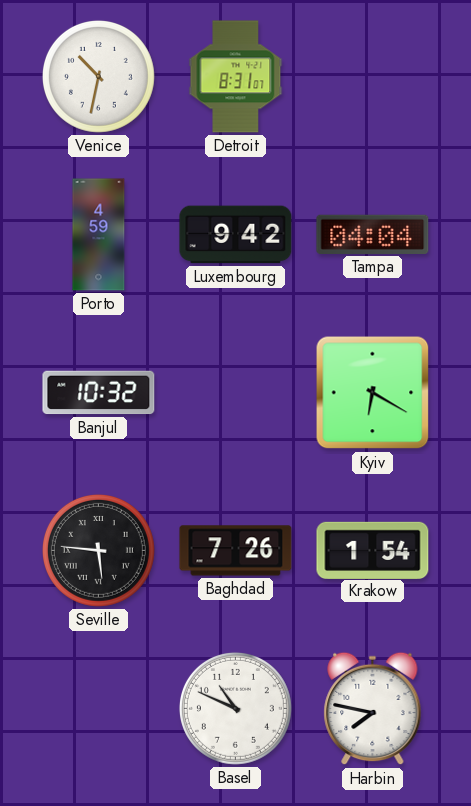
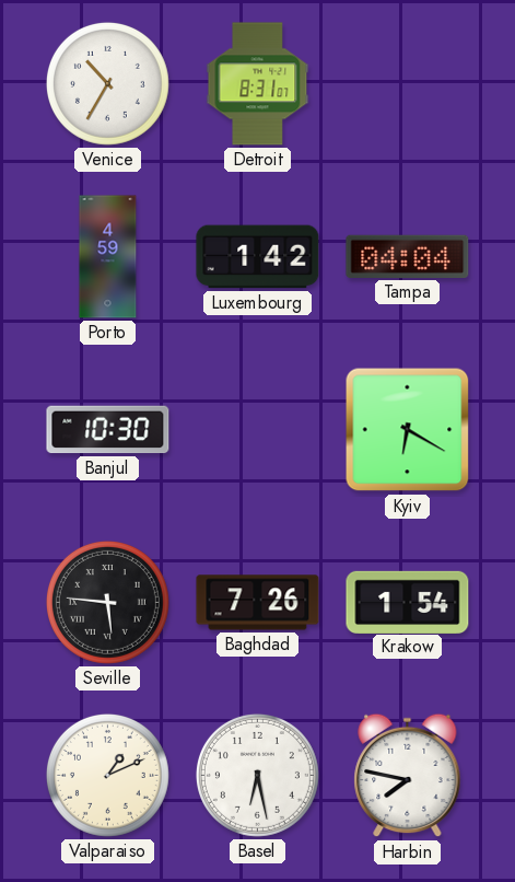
Venice: 10:32 -> 10:35 (107, 83)
Luxembourg: 9:42 -> 1:42 (258, 257)
Banjul: 10:32 -> 10:30 (108, 430)
Valparaiso: none -> 1:11 (107, 775)
Basel: 10:49 -> 6:28 (257, 775)
